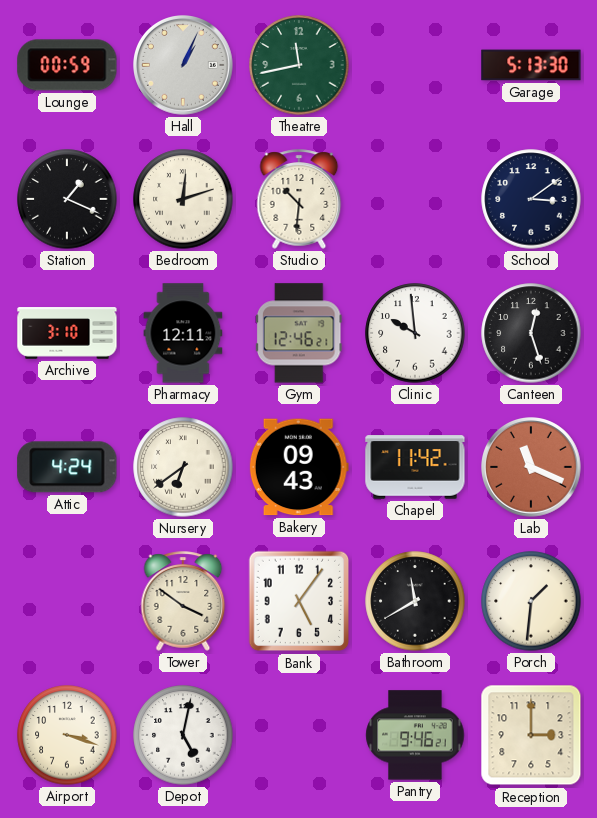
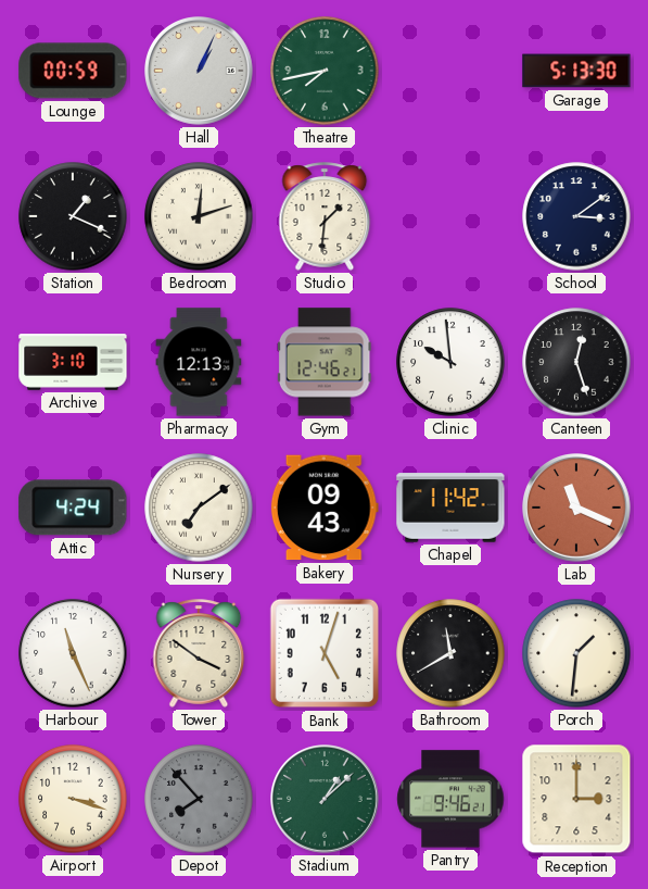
Theatre: 11:43 -> 7:43 (325, 71)
Studio: 10:31 -> 1:31 (325, 216)
Pharmacy: 12:11 -> 12:13 (199, 362)
Nursery: 6:39 -> 7:09 (199, 508)
Harbour: none -> 11:26 (73, 653)
Bank: 5:06 -> 5:03 (325, 653)
Depot: 5:02 -> 7:53 (199, 799)
Depot dial: white -> grey (199, 799)
Stadium: none -> 1:08 (326, 800)
